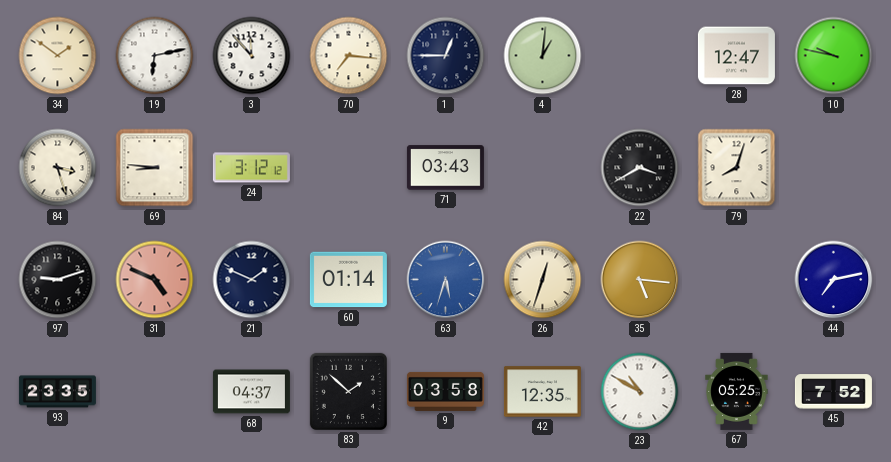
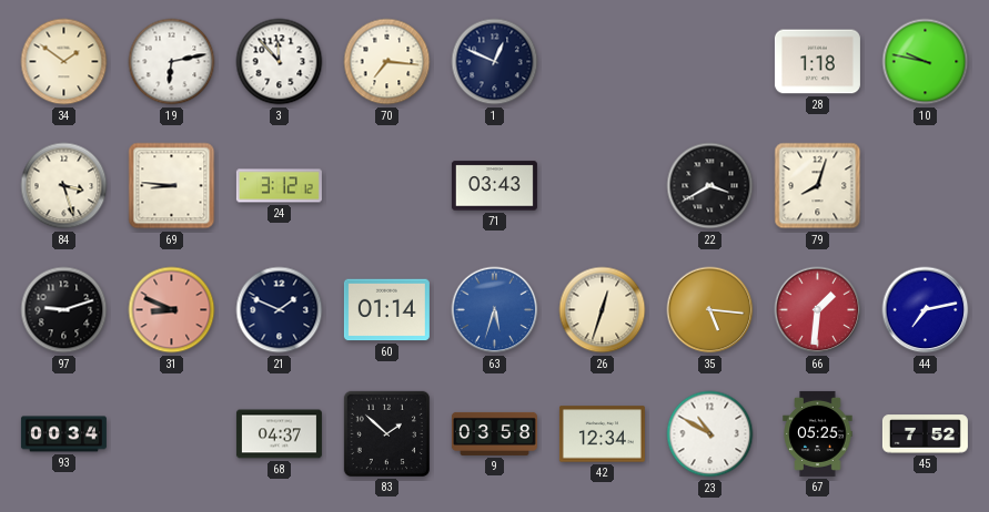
1: 12:45 -> 12:49 (495, 62)
4: 1:01 -> none (543, 56)
28: 12:47 -> 1:18 (817, 62)
31: 4:49 -> 8:49 (172, 310)
66: none -> 1:31 (818, 310)
93: 23:35 -> 00:34 (63, 434)
42: 12:35 -> 12:34 (602, 434)
